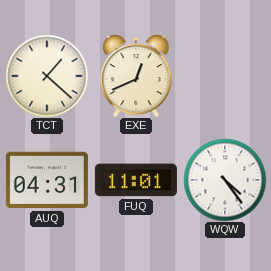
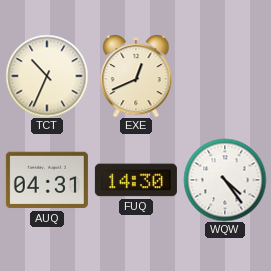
TCT: 1:22 -> 10:34 (47, 76)
FUQ: 11:01 -> 14:30 (136, 180)
